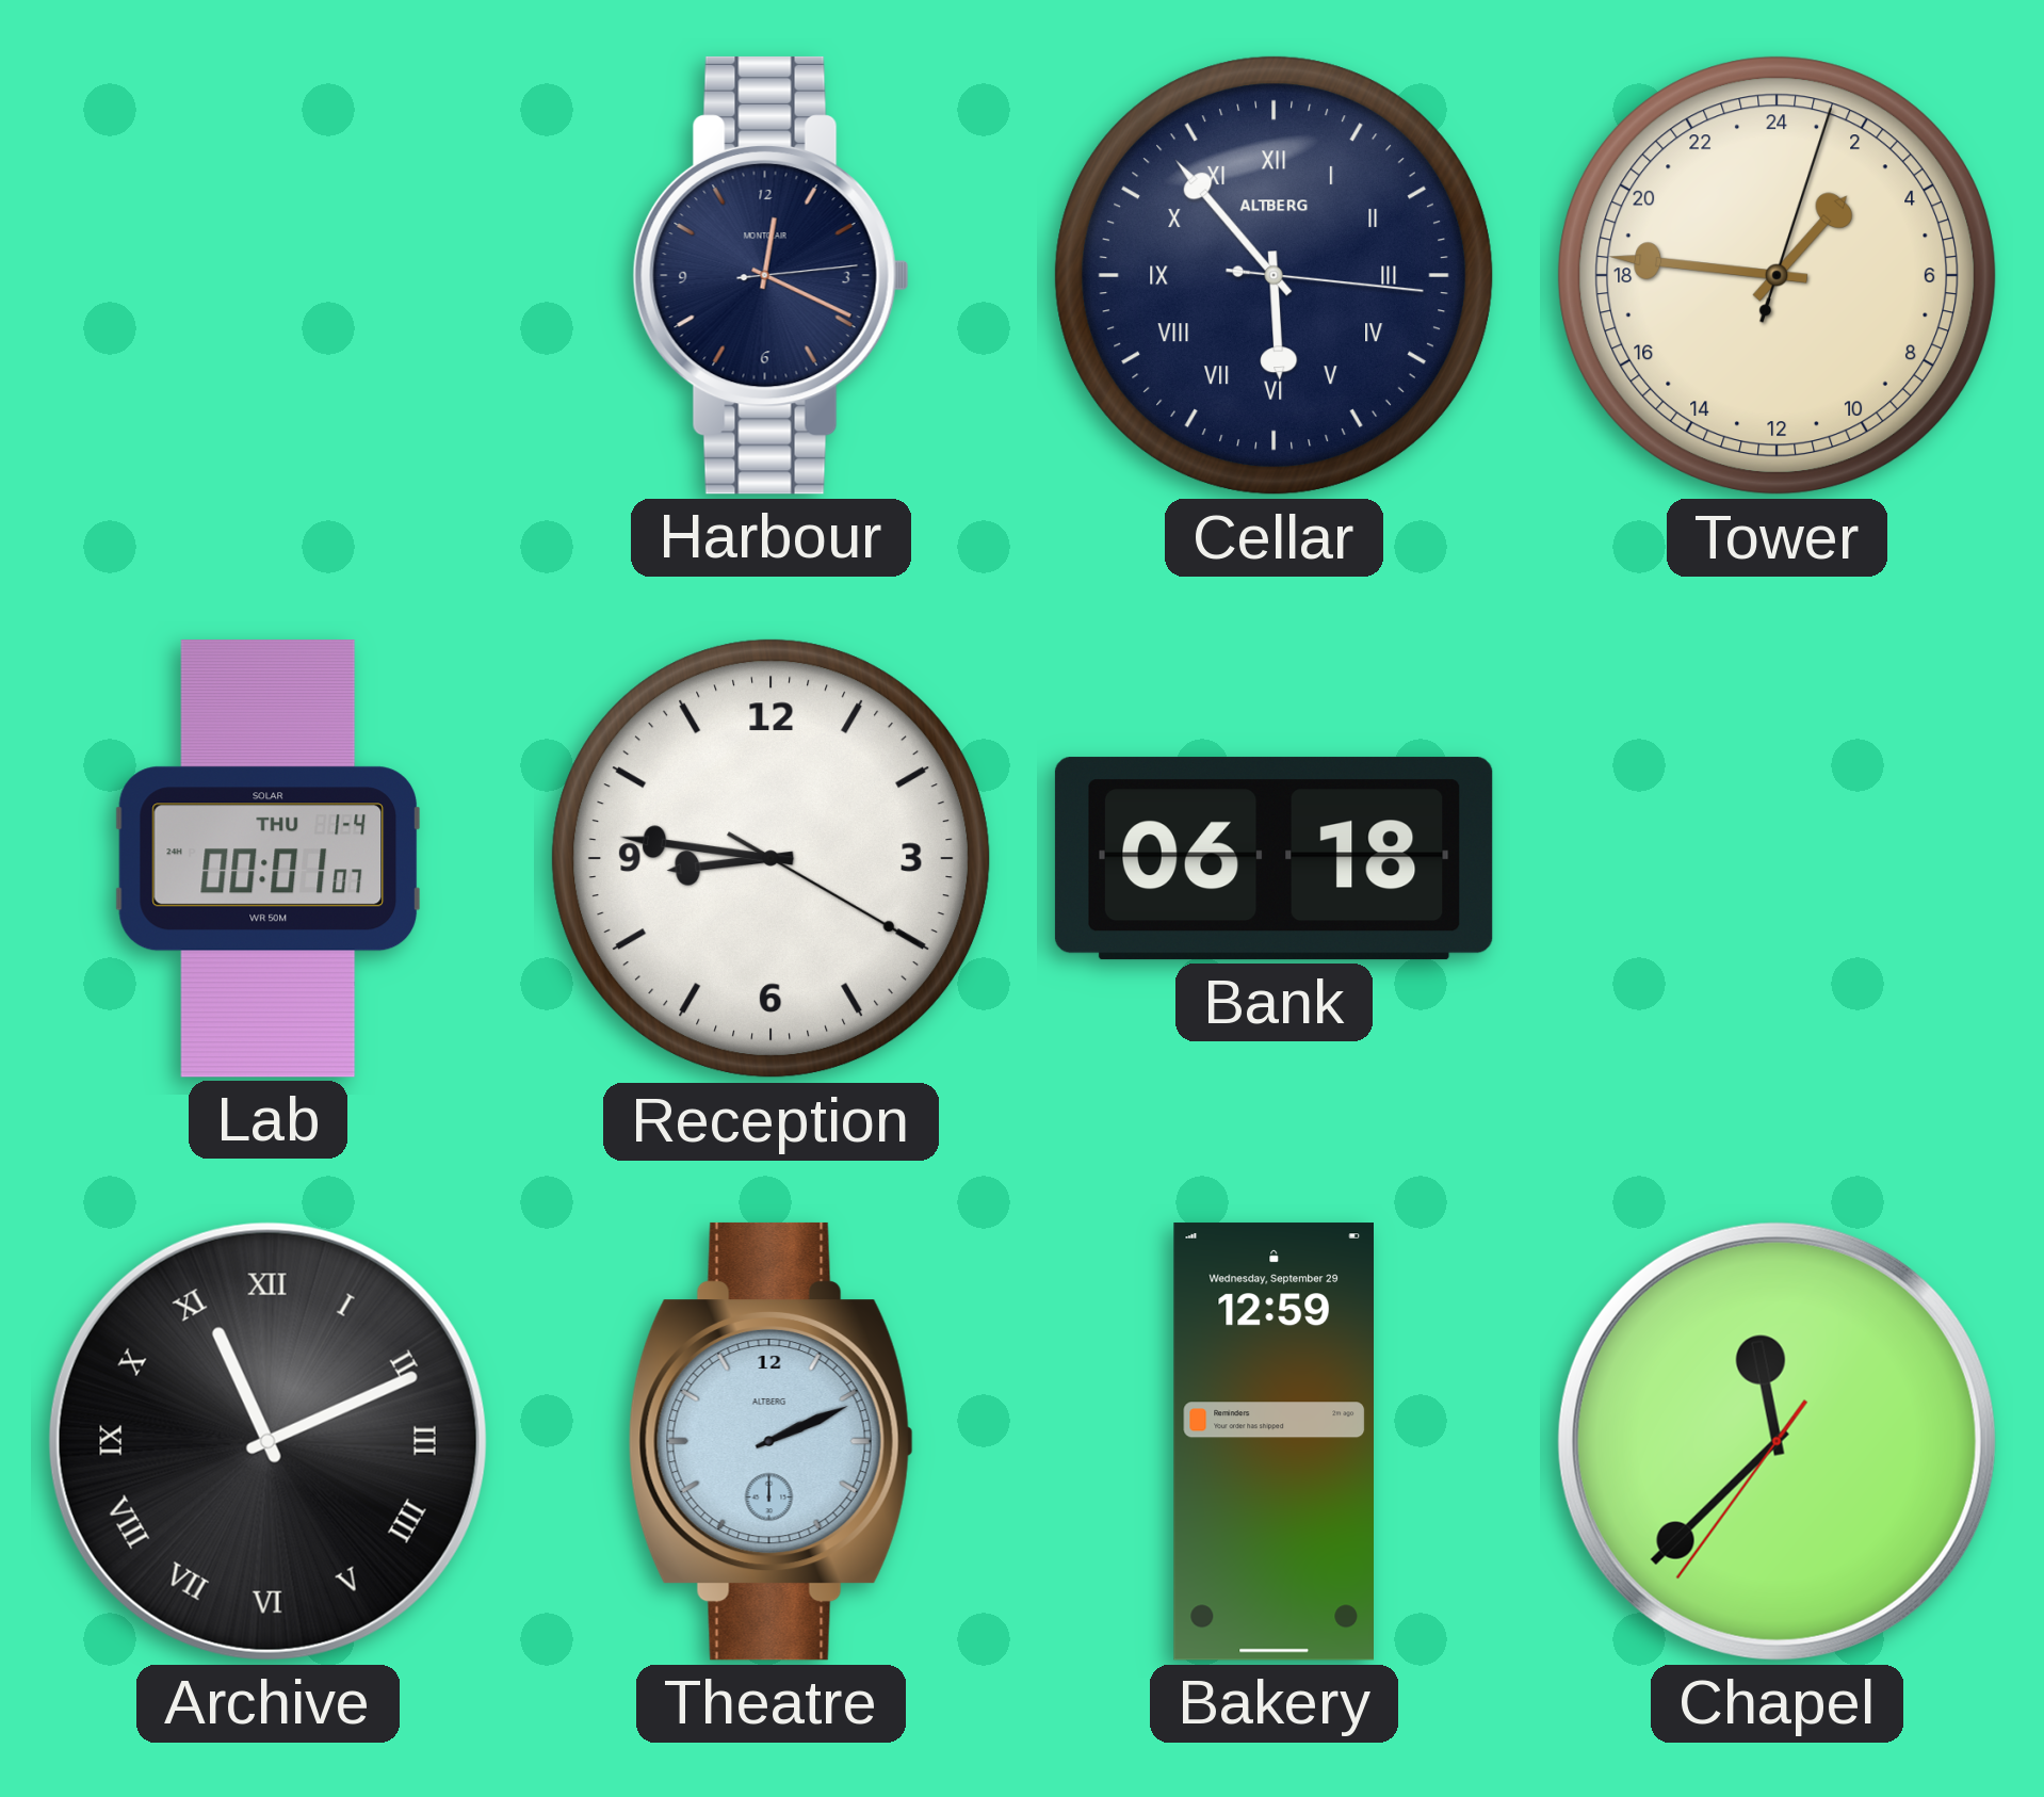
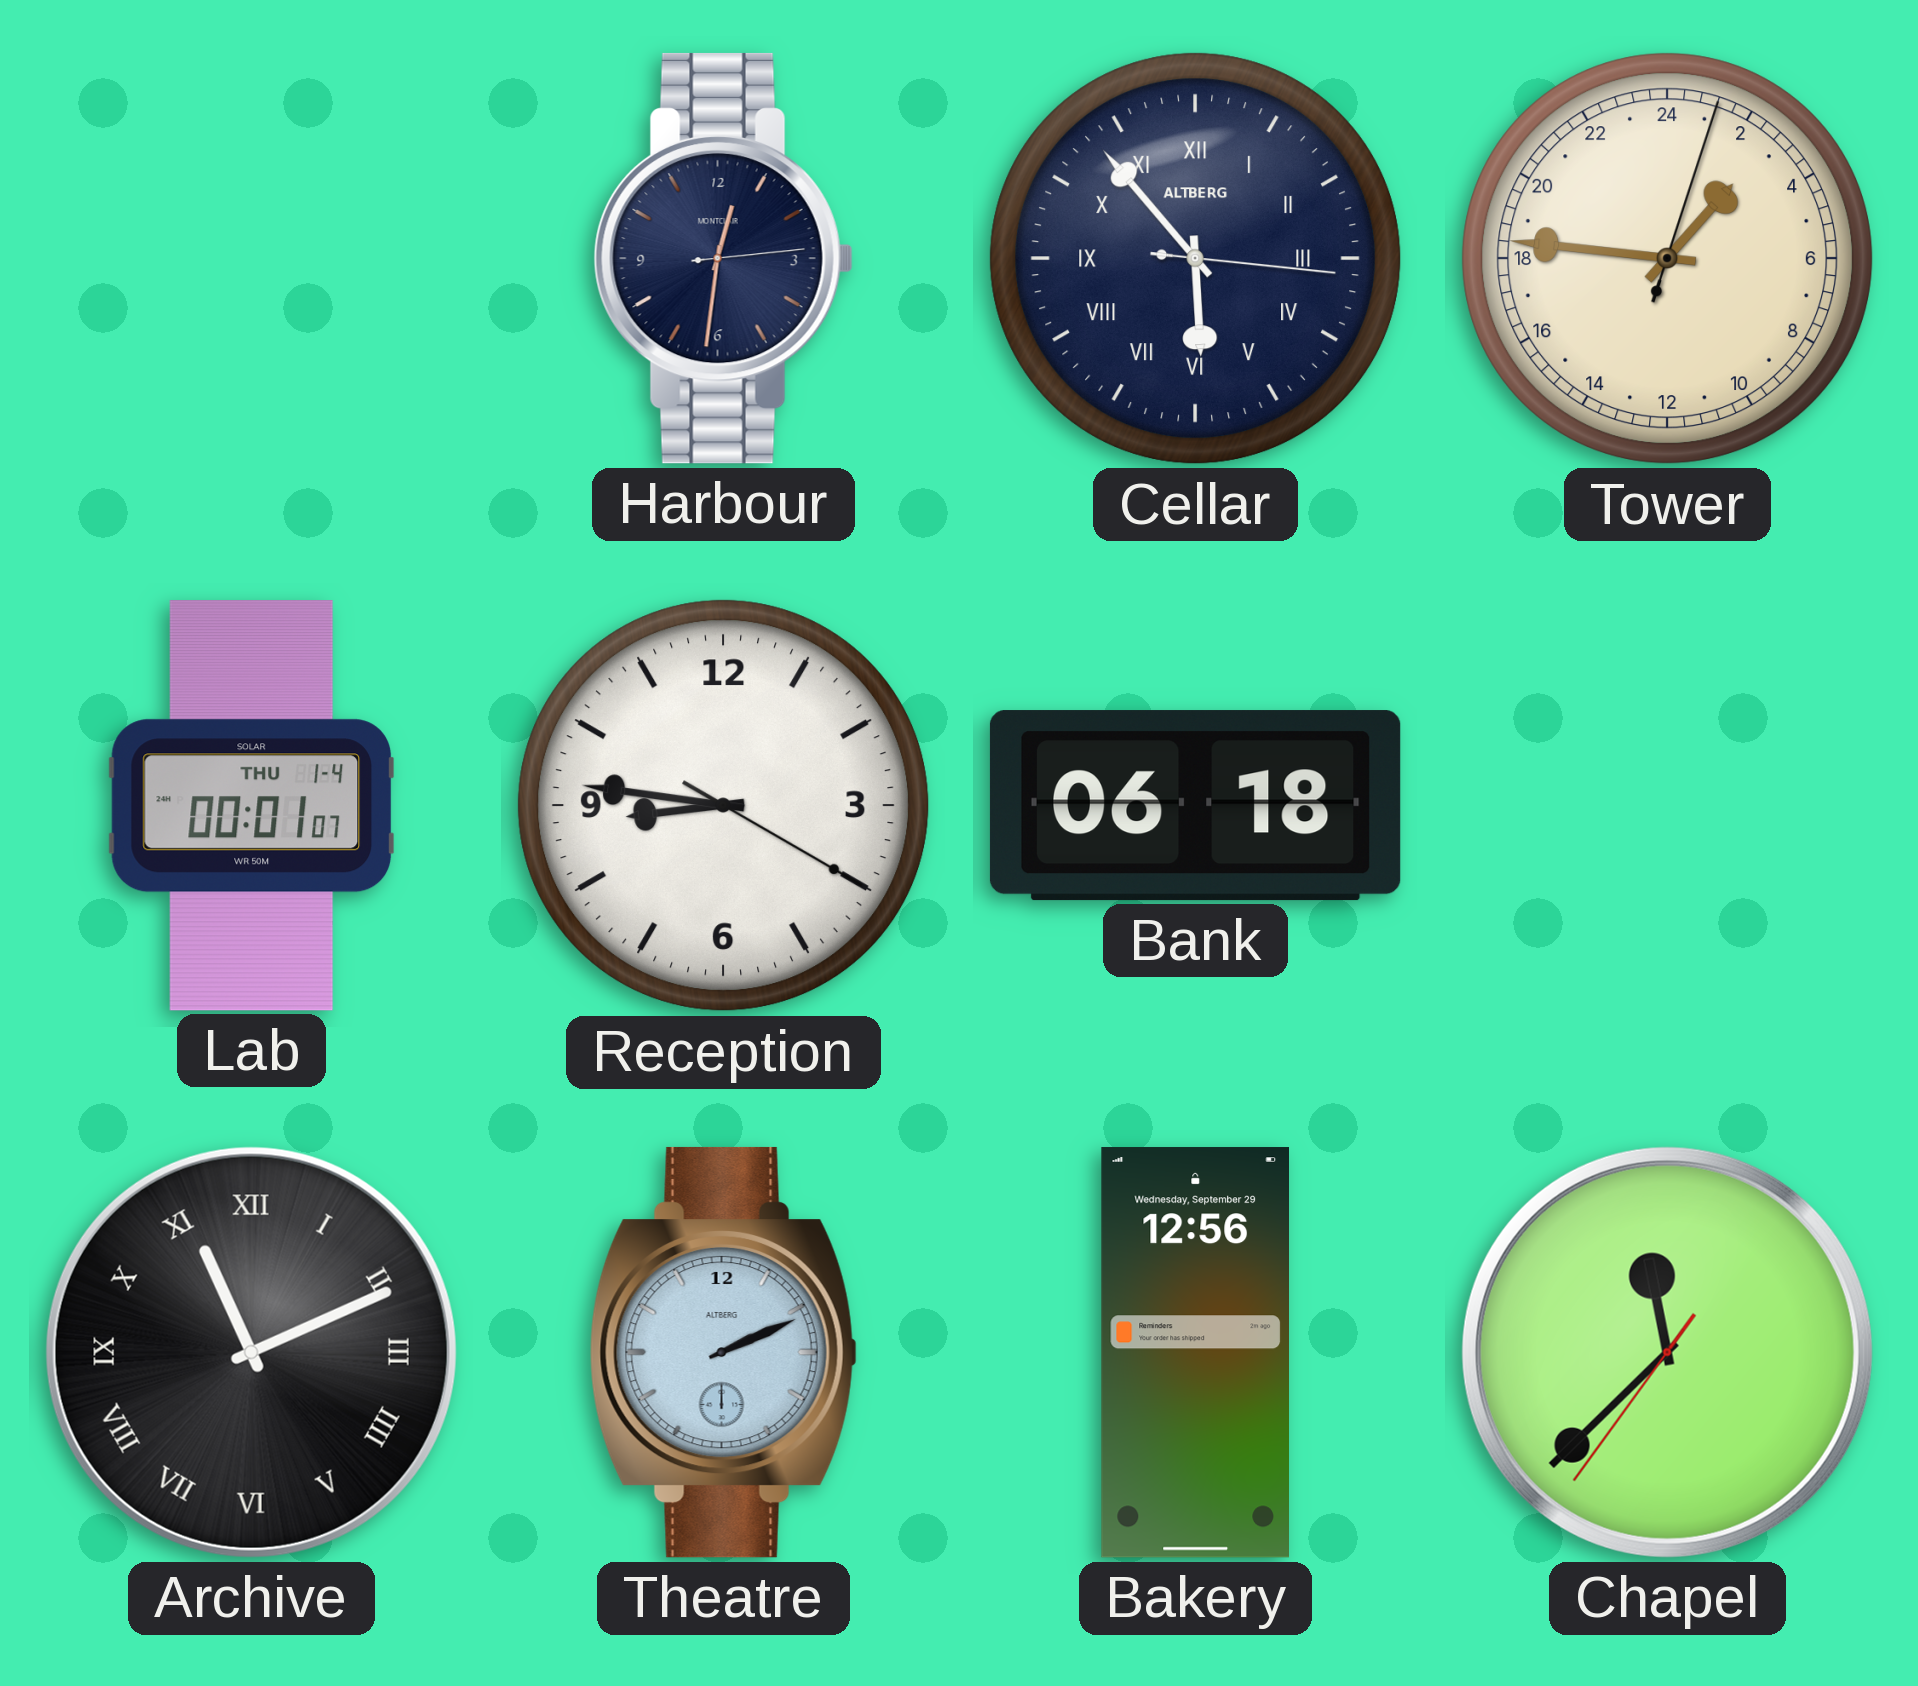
Harbour: 12:19 -> 12:31 (723, 258)
Bakery: 12:59 -> 12:56 (1195, 1353)
